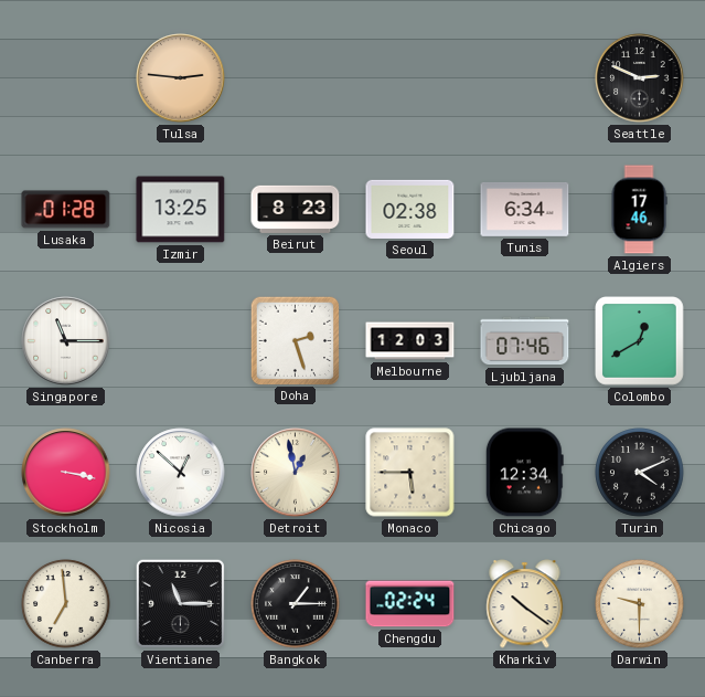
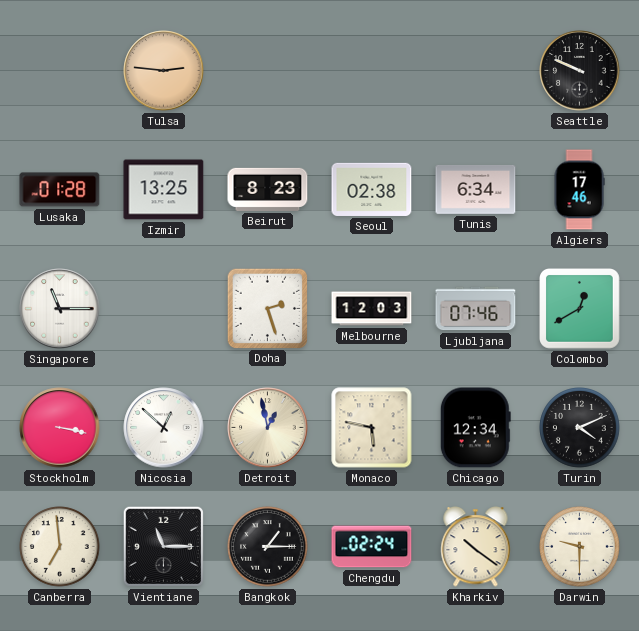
Seattle: 2:49 -> 9:49 (580, 71)
Monaco: 5:45 -> 5:47 (372, 428)
